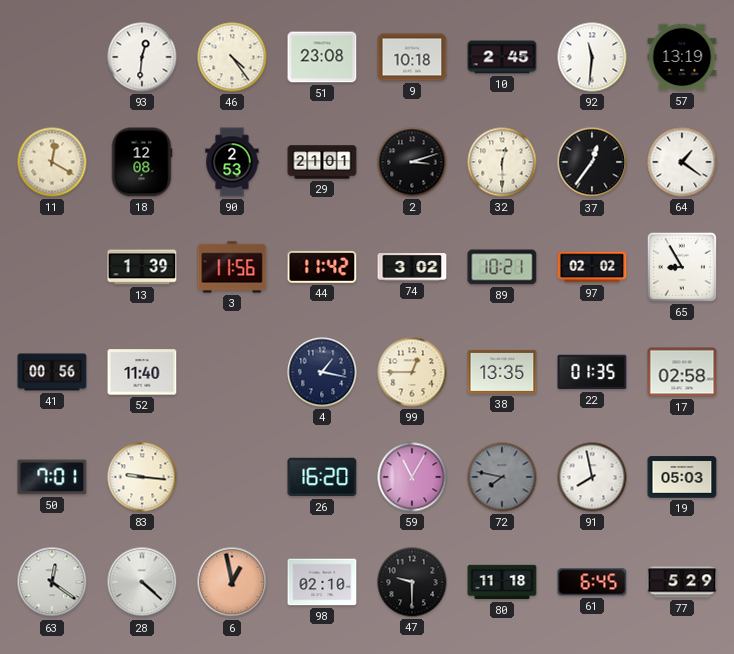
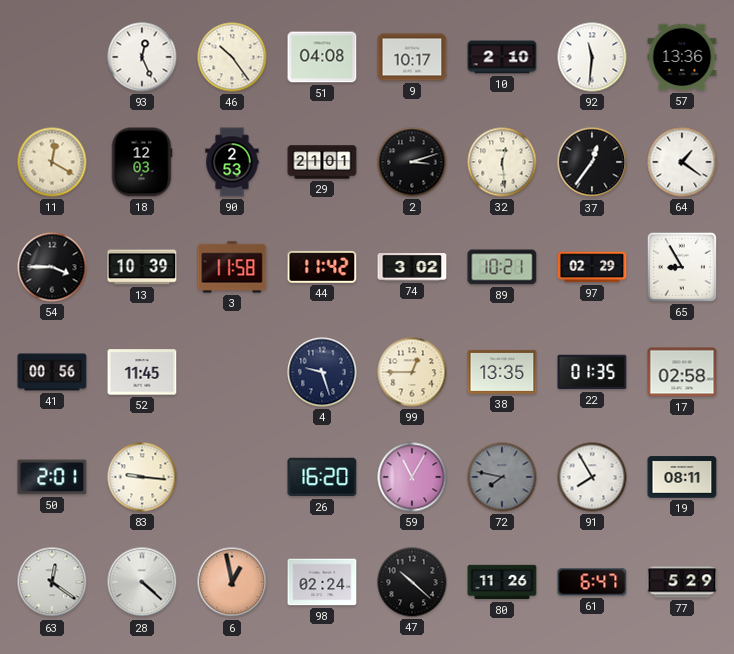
93: 12:31 -> 12:26 (142, 57)
46: 4:24 -> 10:24 (232, 57)
51: 23:08 -> 04:08 (322, 57)
9: 10:18 -> 10:17 (412, 57)
10: 2:45 -> 2:10 (502, 57)
57: 13:19 -> 13:36 (682, 57)
18: 12:08 -> 12:03 (142, 162)
32: 12:30 -> 12:29 (502, 162)
54: none -> 3:45 (52, 267)
13: 1:39 -> 10:39 (142, 267)
3: 11:56 -> 11:58 (232, 267)
97: 02:02 -> 02:29 (592, 267)
52: 11:40 -> 11:45 (142, 372)
4: 1:17 -> 9:27 (322, 372)
50: 7:01 -> 2:01 (52, 477)
91: 7:58 -> 7:55 (592, 477)
19: 05:03 -> 08:11 (682, 477)
98: 02:10 -> 02:24 (322, 582)
47: 9:30 -> 10:22 (412, 582)
80: 11:18 -> 11:26 (502, 582)
61: 6:45 -> 6:47 (592, 582)
